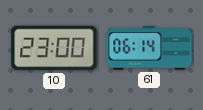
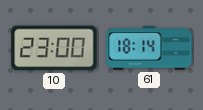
61: 06:14 -> 18:14 (149, 48)
